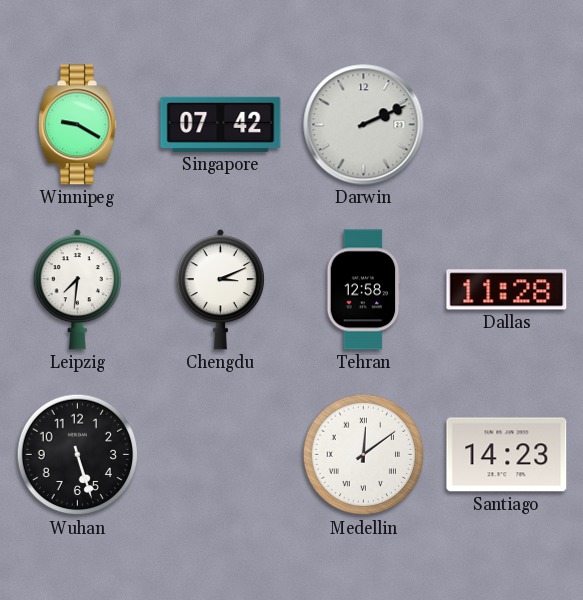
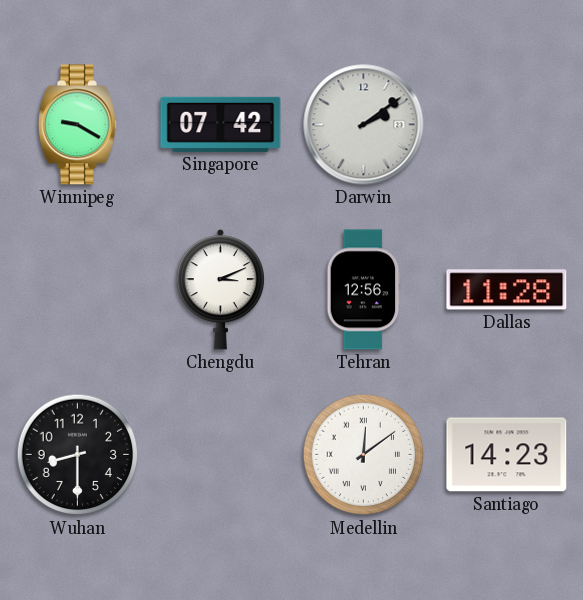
Darwin: 2:11 -> 2:09 (364, 125)
Leipzig: 7:31 -> none (77, 290)
Tehran: 12:58 -> 12:56 (364, 290)
Wuhan: 5:27 -> 8:30 (78, 455)
